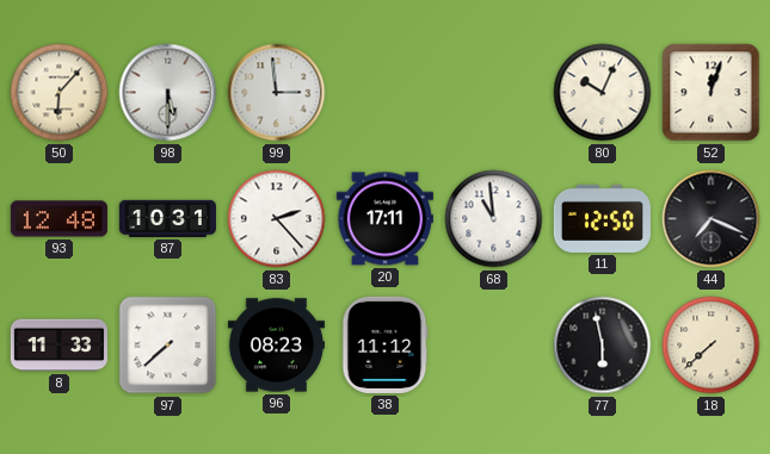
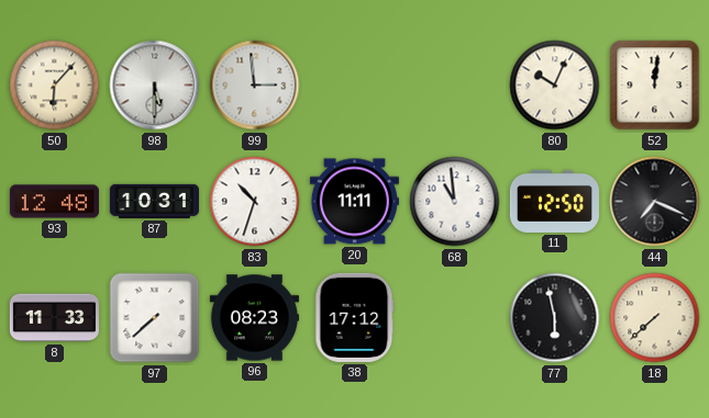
52: 12:03 -> 12:01 (655, 86)
83: 2:23 -> 10:33 (255, 202)
20: 17:11 -> 11:11 (354, 202)
38: 11:12 -> 17:12 (355, 317)
